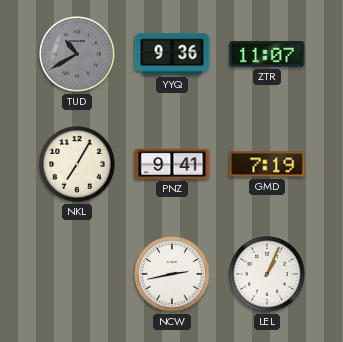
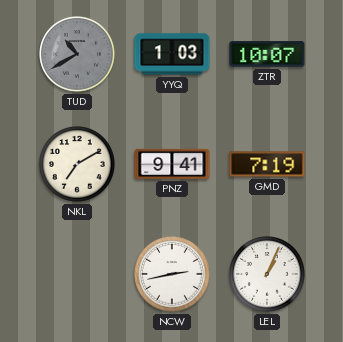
YYQ: 9:36 -> 1:03 (172, 54)
ZTR: 11:07 -> 10:07 (267, 54)
NKL: 7:05 -> 7:10 (77, 164)
